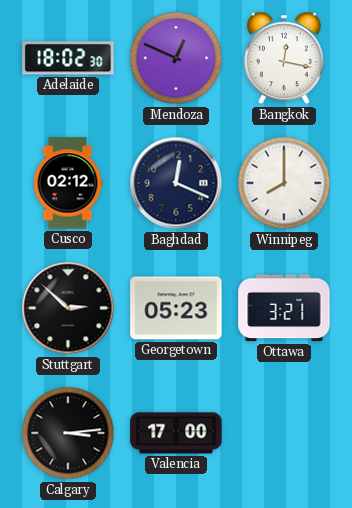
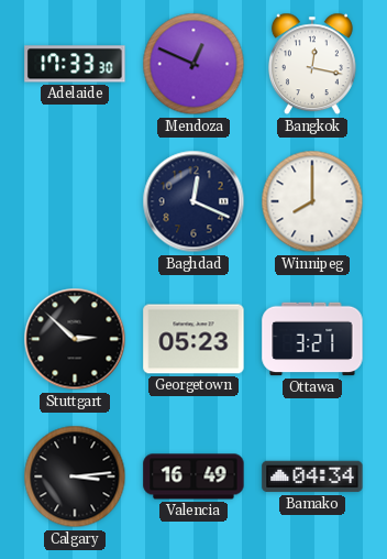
Adelaide: 18:02 -> 17:33 (75, 64)
Cusco: 02:12 -> none (68, 183)
Valencia: 17:00 -> 16:49 (193, 476)
Bamako: none -> 04:34 (312, 476)
